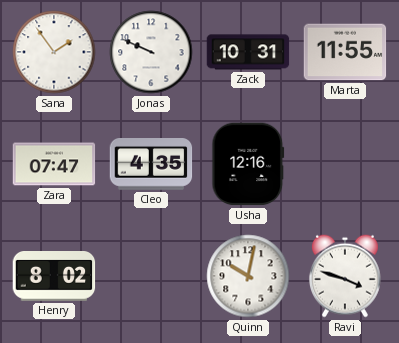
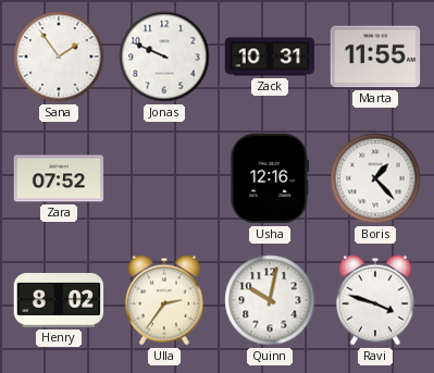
Zara: 07:47 -> 07:52 (59, 178)
Cleo: 4:35 -> none (151, 165)
Boris: none -> 1:23 (375, 178)
Ulla: none -> 2:36 (164, 300)
